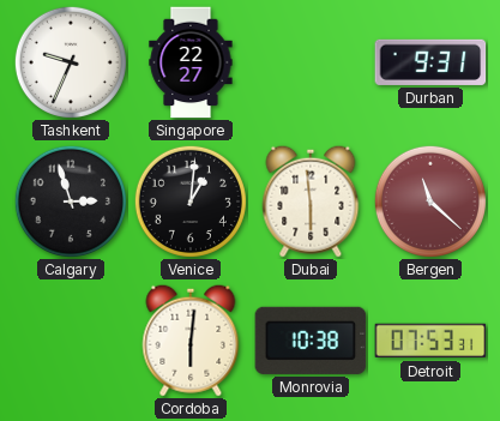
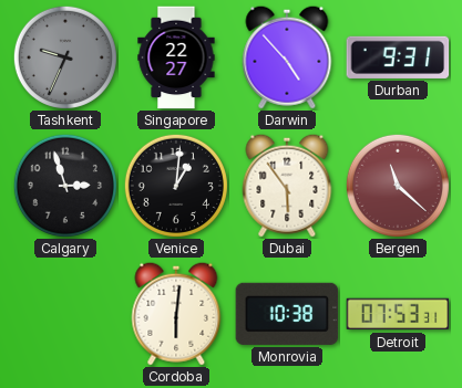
Tashkent dial: white -> grey (65, 57)
Darwin: none -> 4:53 (287, 57)
Dubai: 5:59 -> 5:54 (287, 186)
